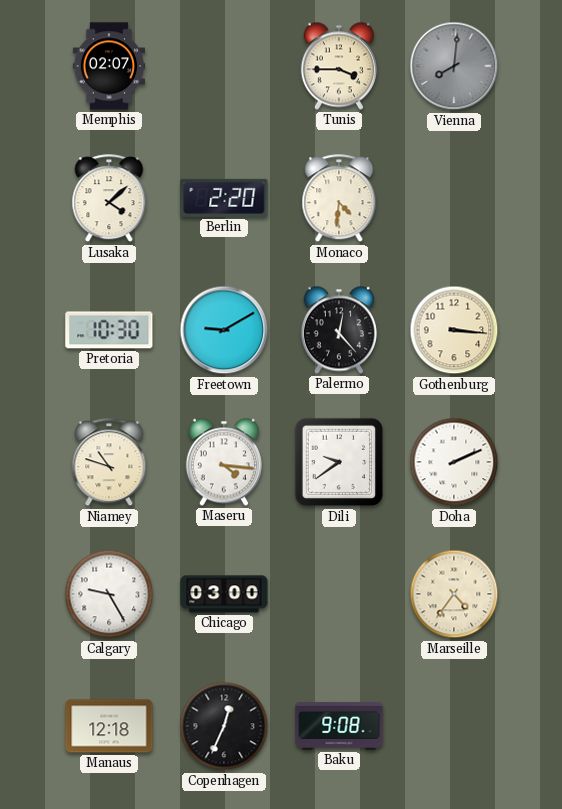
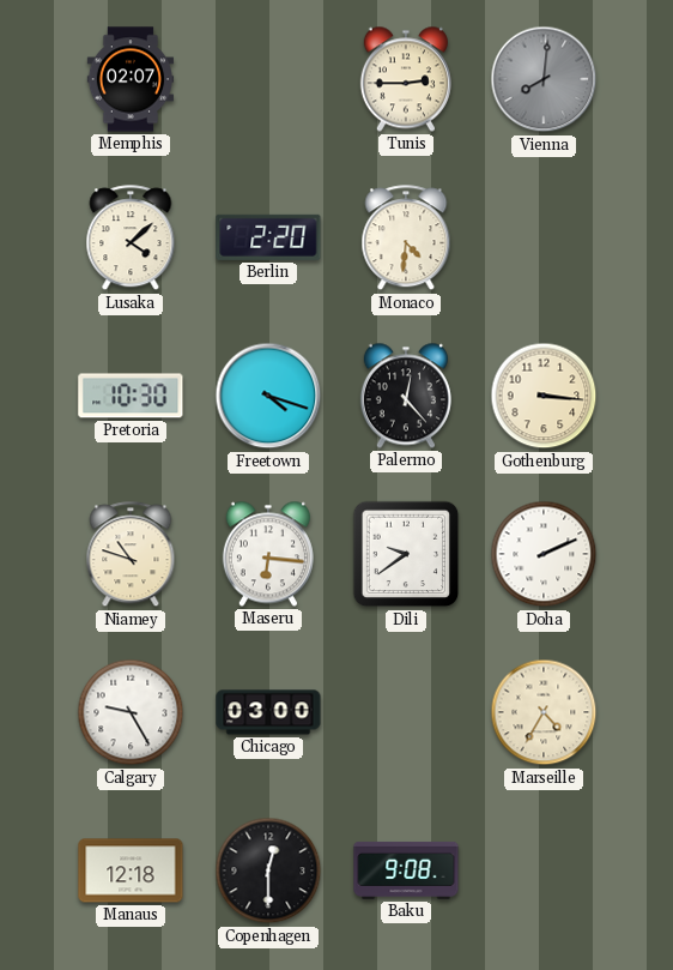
Tunis: 3:45 -> 2:45 (406, 79)
Freetown: 9:10 -> 4:18 (268, 396)
Maseru: 4:16 -> 6:16 (268, 554)
Marseille: 4:36 -> 4:35 (544, 712)
Copenhagen: 12:34 -> 12:30 (268, 870)
